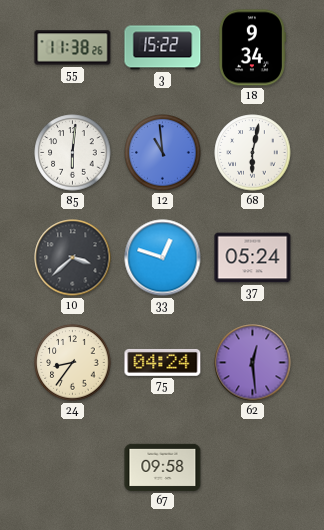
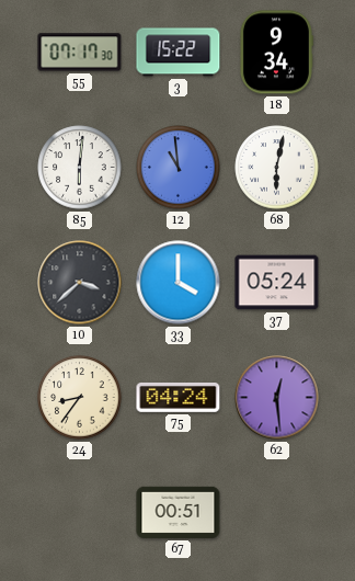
55: 11:38 -> 07:17 (80, 53)
33: 12:48 -> 4:00 (179, 283)
67: 09:58 -> 00:51 (179, 512)
